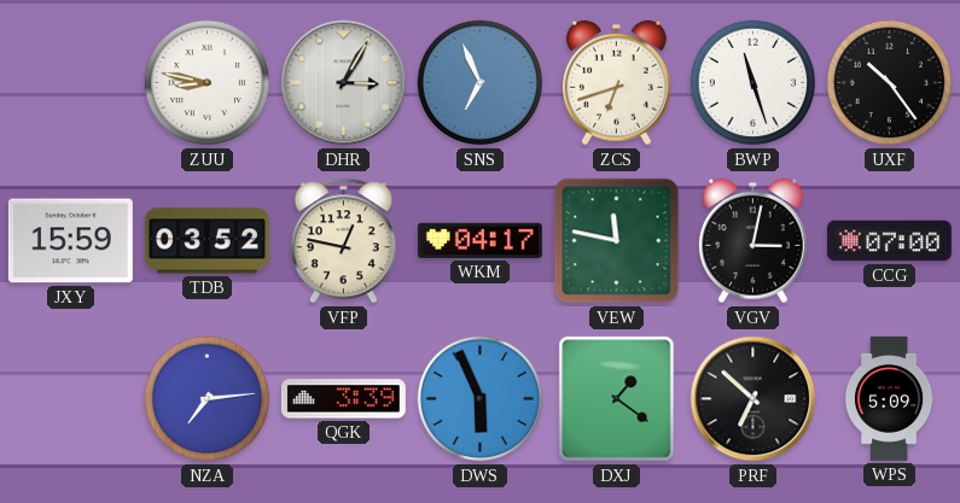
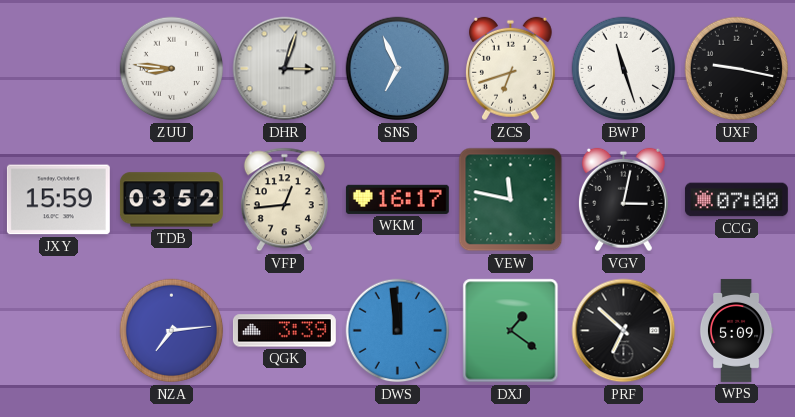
ZUU: 8:47 -> 8:46 (172, 69)
DHR: 3:05 -> 3:03 (285, 69)
UXF: 10:24 -> 9:17 (737, 69)
VFP: 12:47 -> 12:44 (284, 200)
WKM: 04:17 -> 16:17 (397, 199)
DWS: 5:56 -> 11:59 (398, 331)
